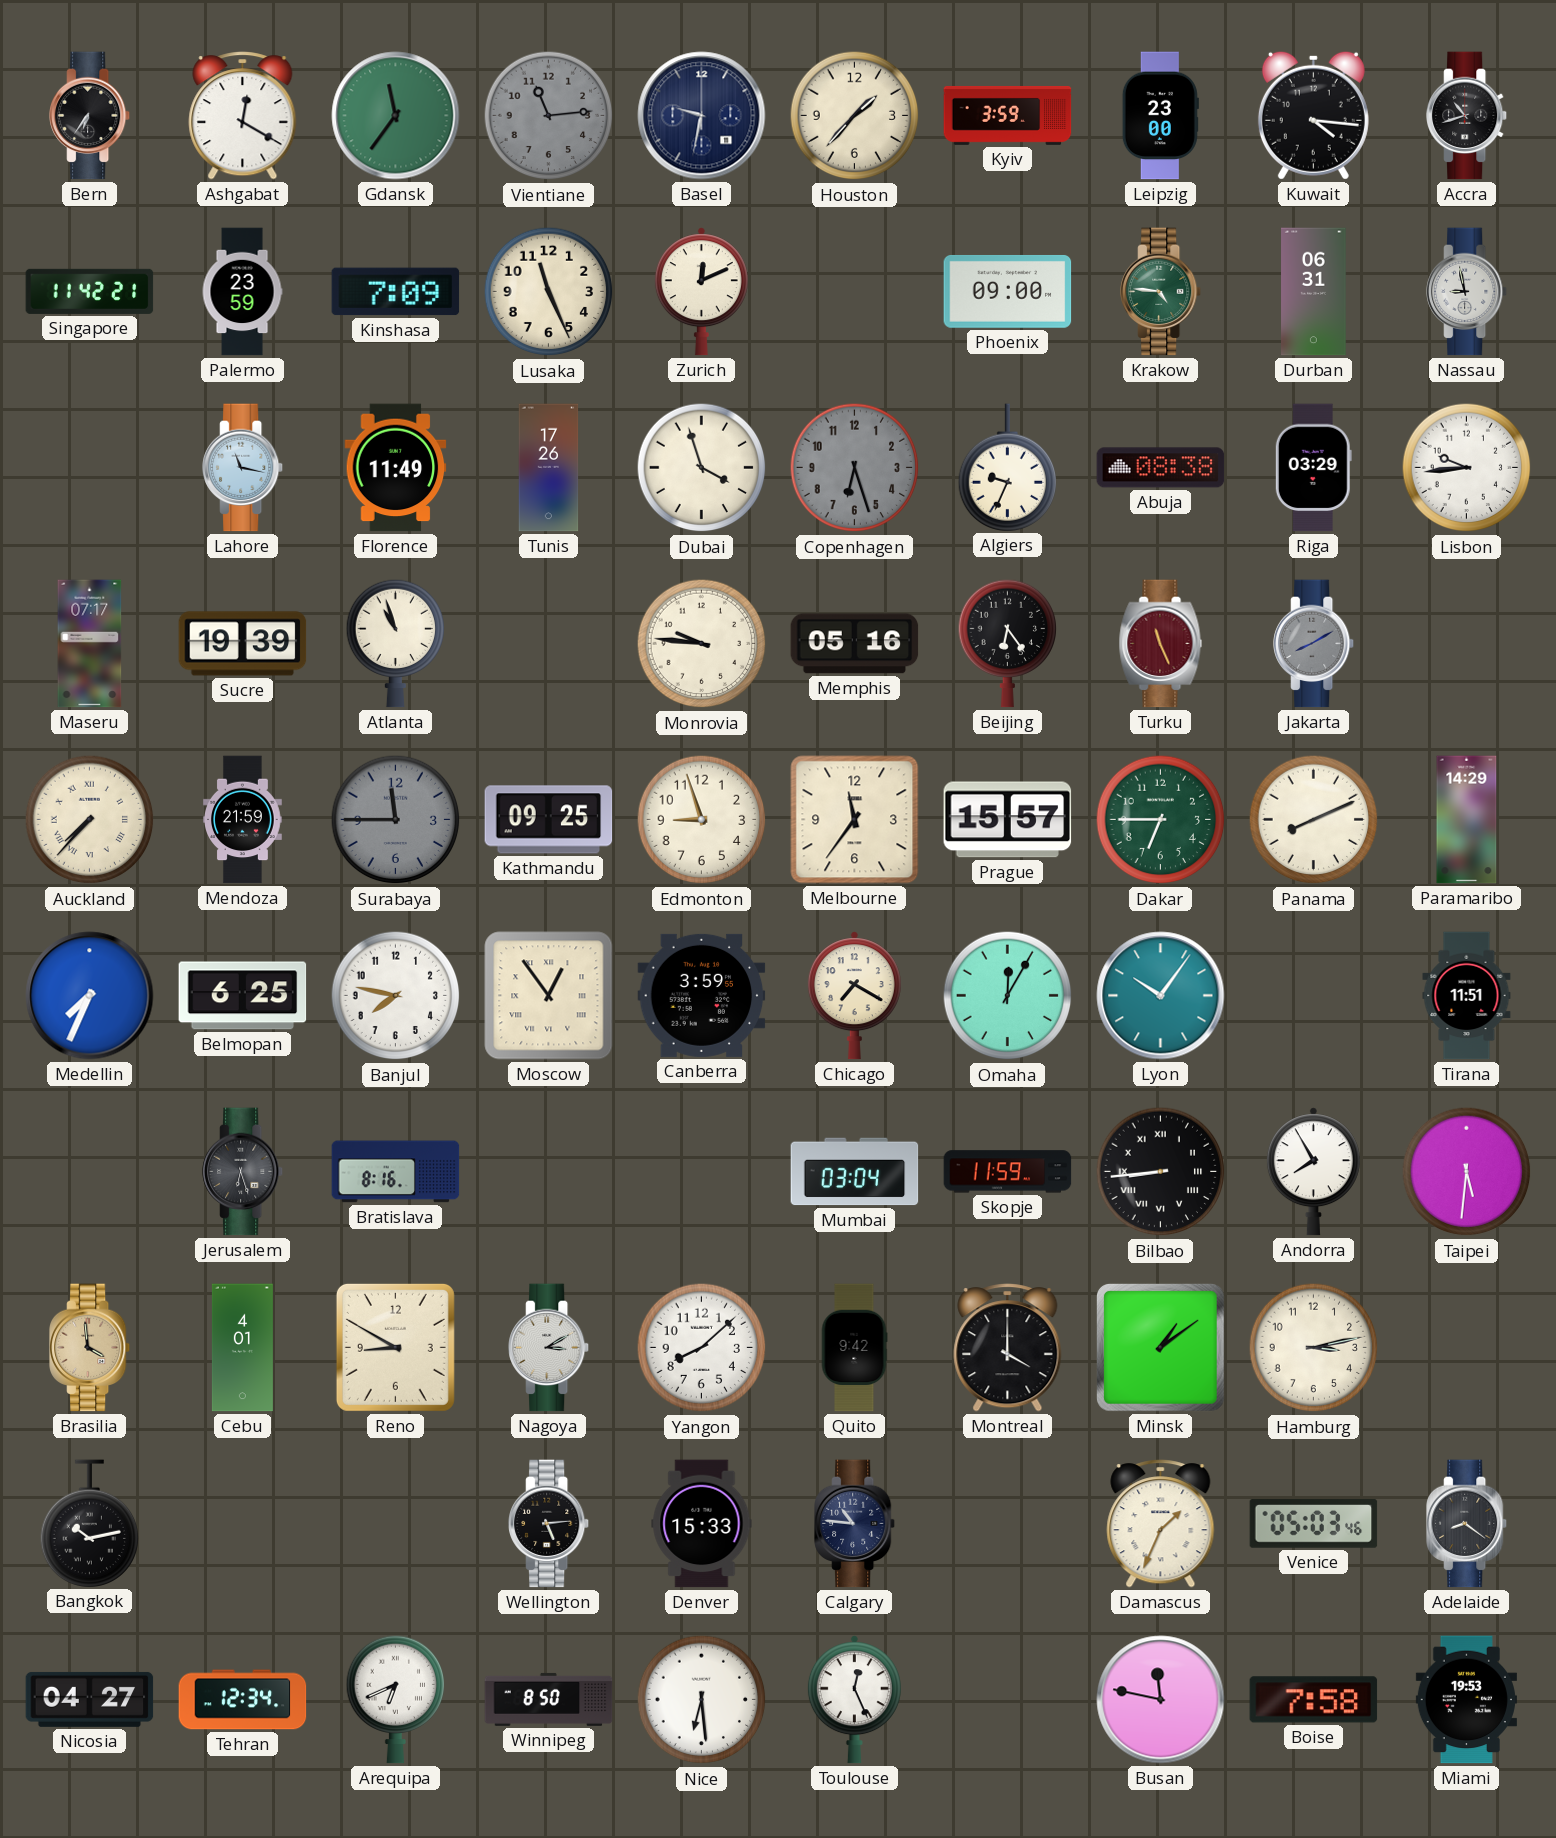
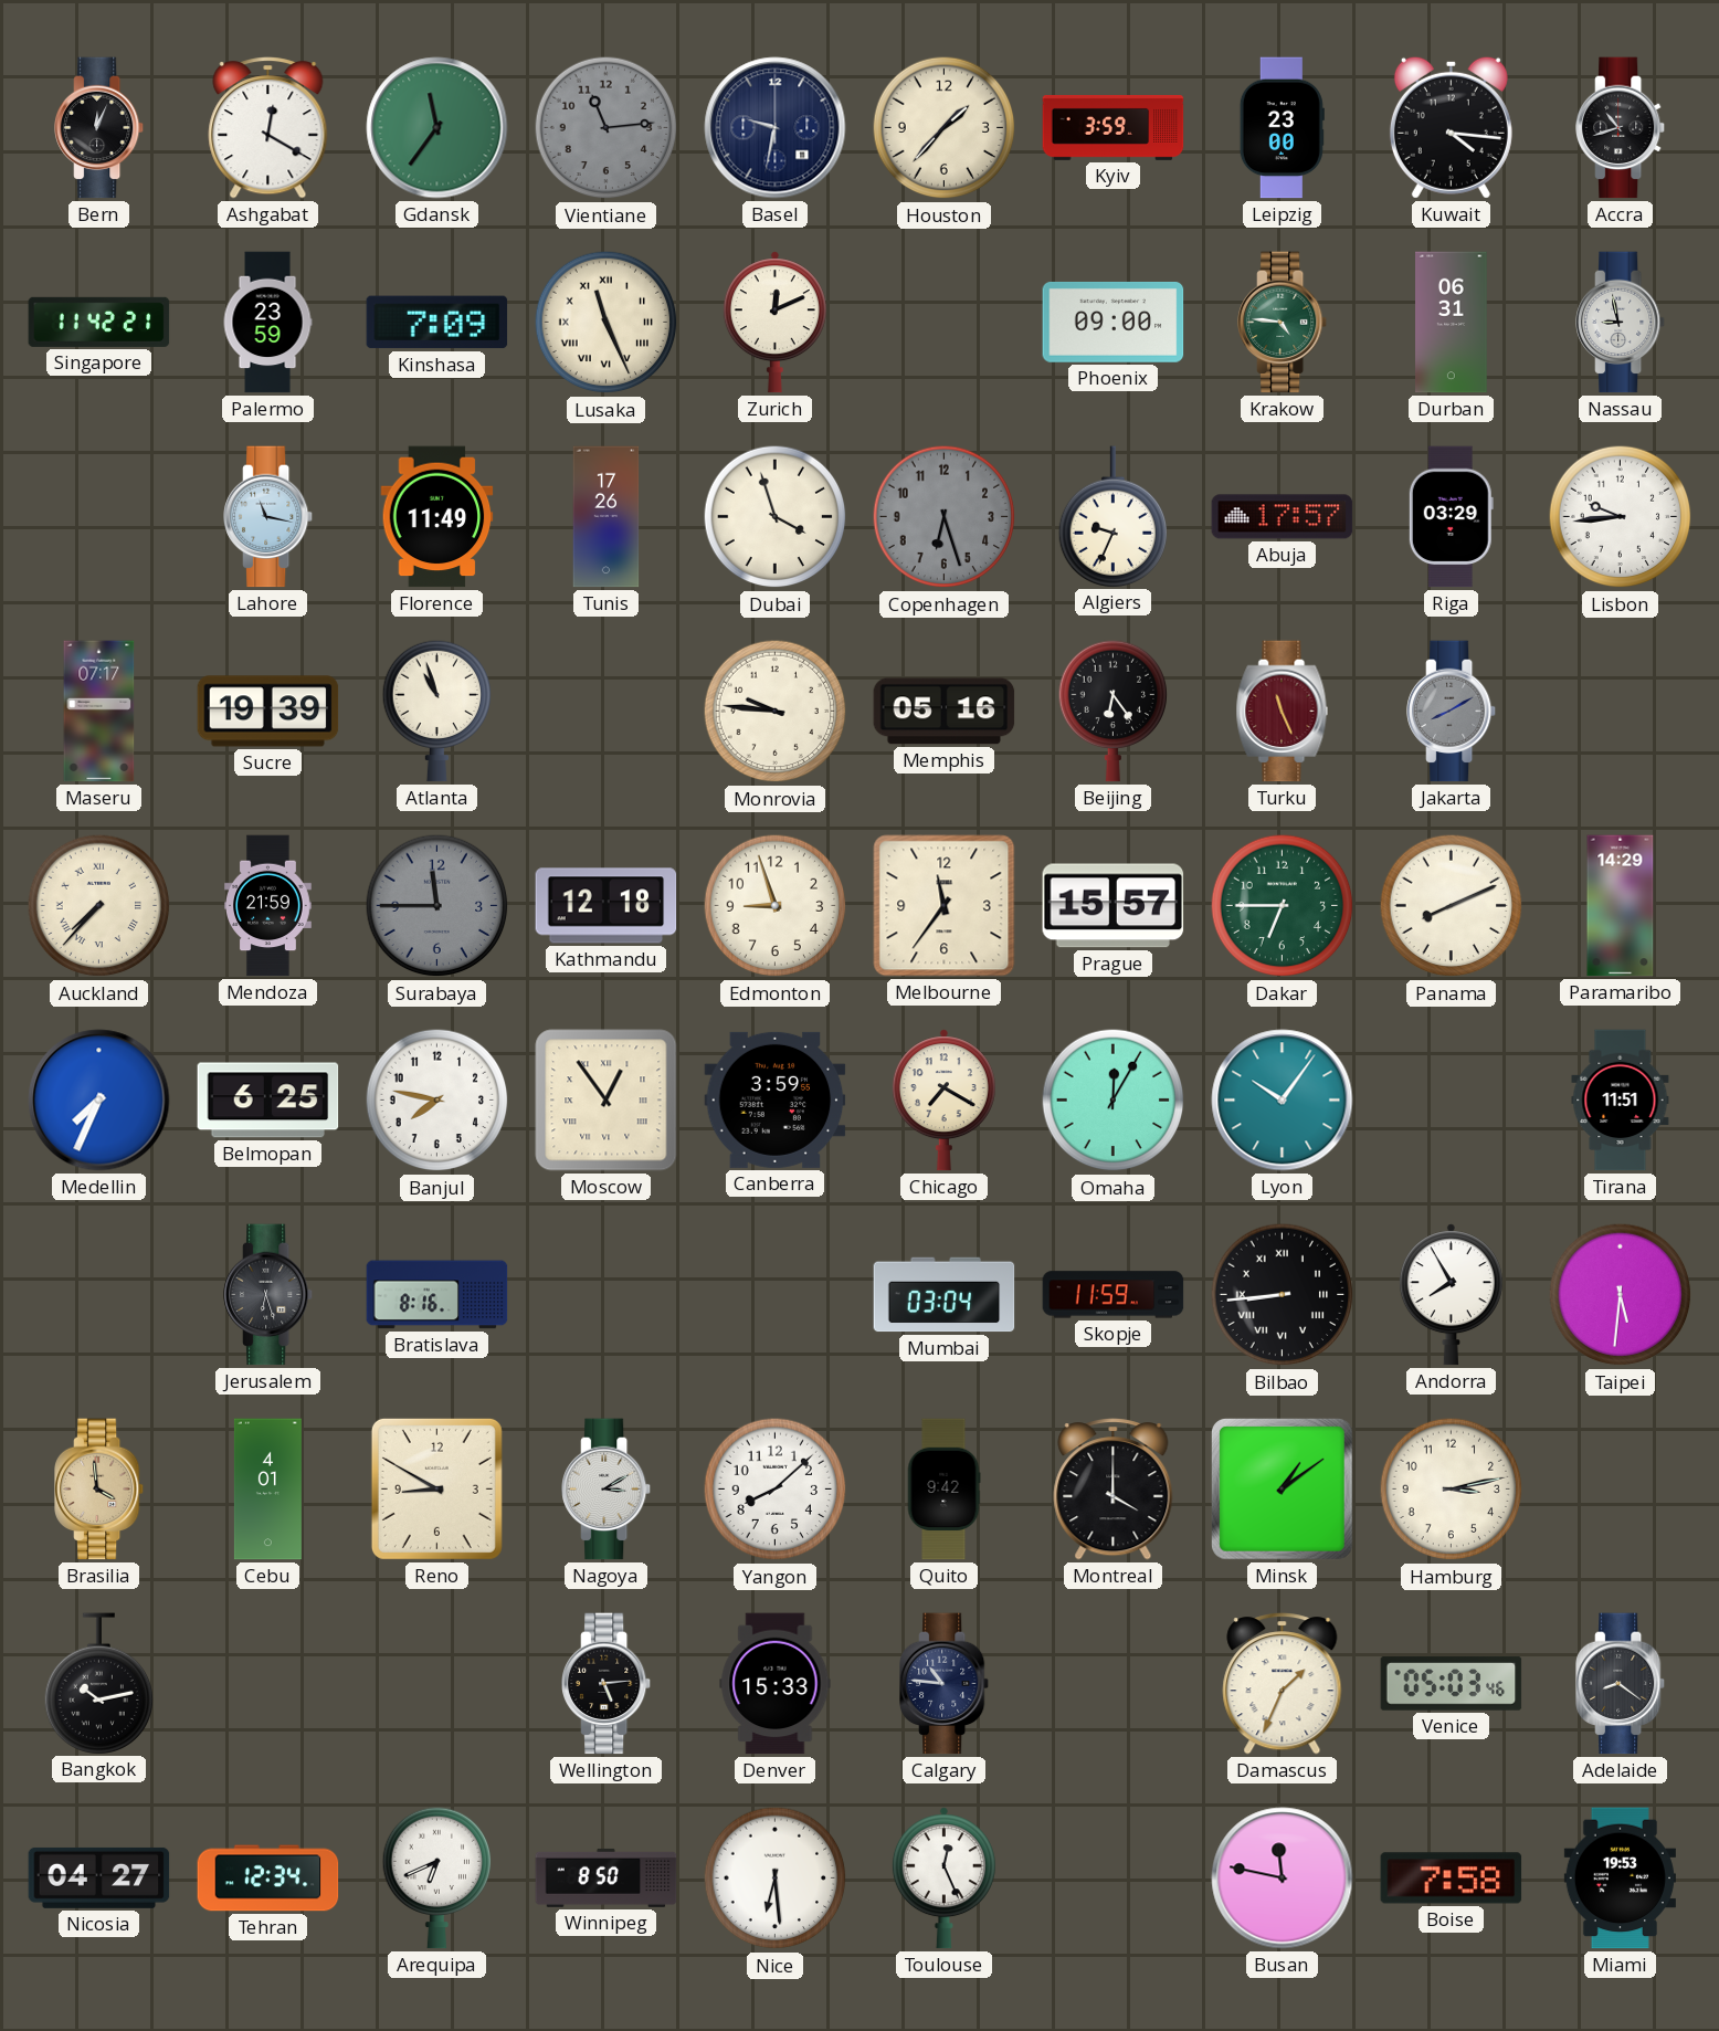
Bern: 6:36 -> 12:04 (101, 128)
Lusaka numerals: Arabic -> Roman (607, 323)
Abuja: 08:38 -> 17:57 (1283, 517)
Kathmandu: 09:25 -> 12:18 (607, 906)
